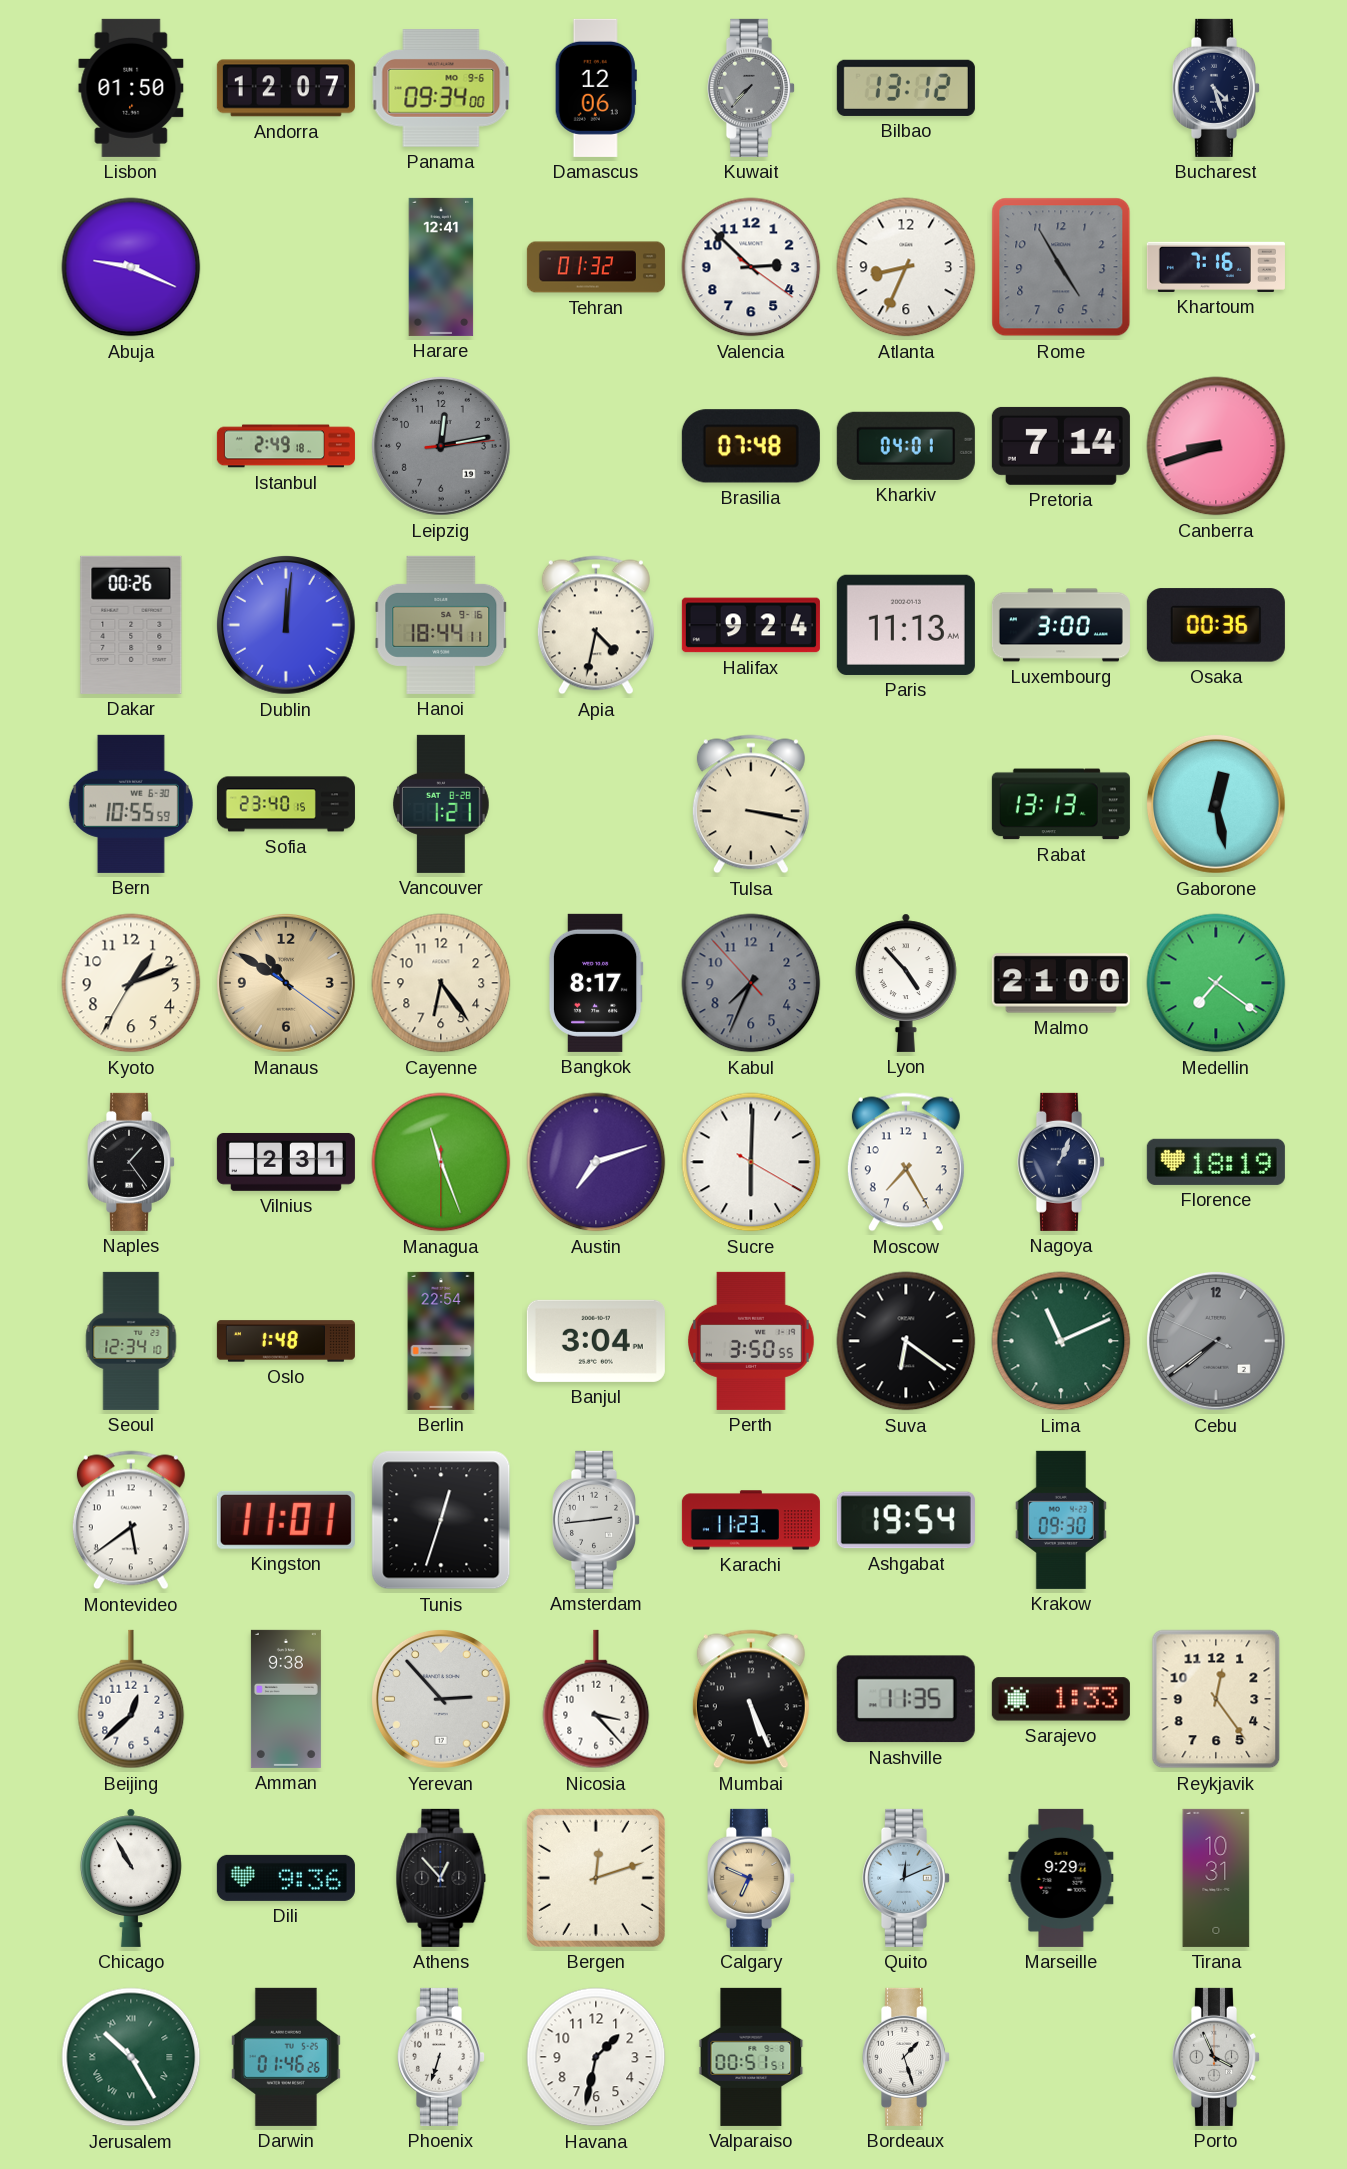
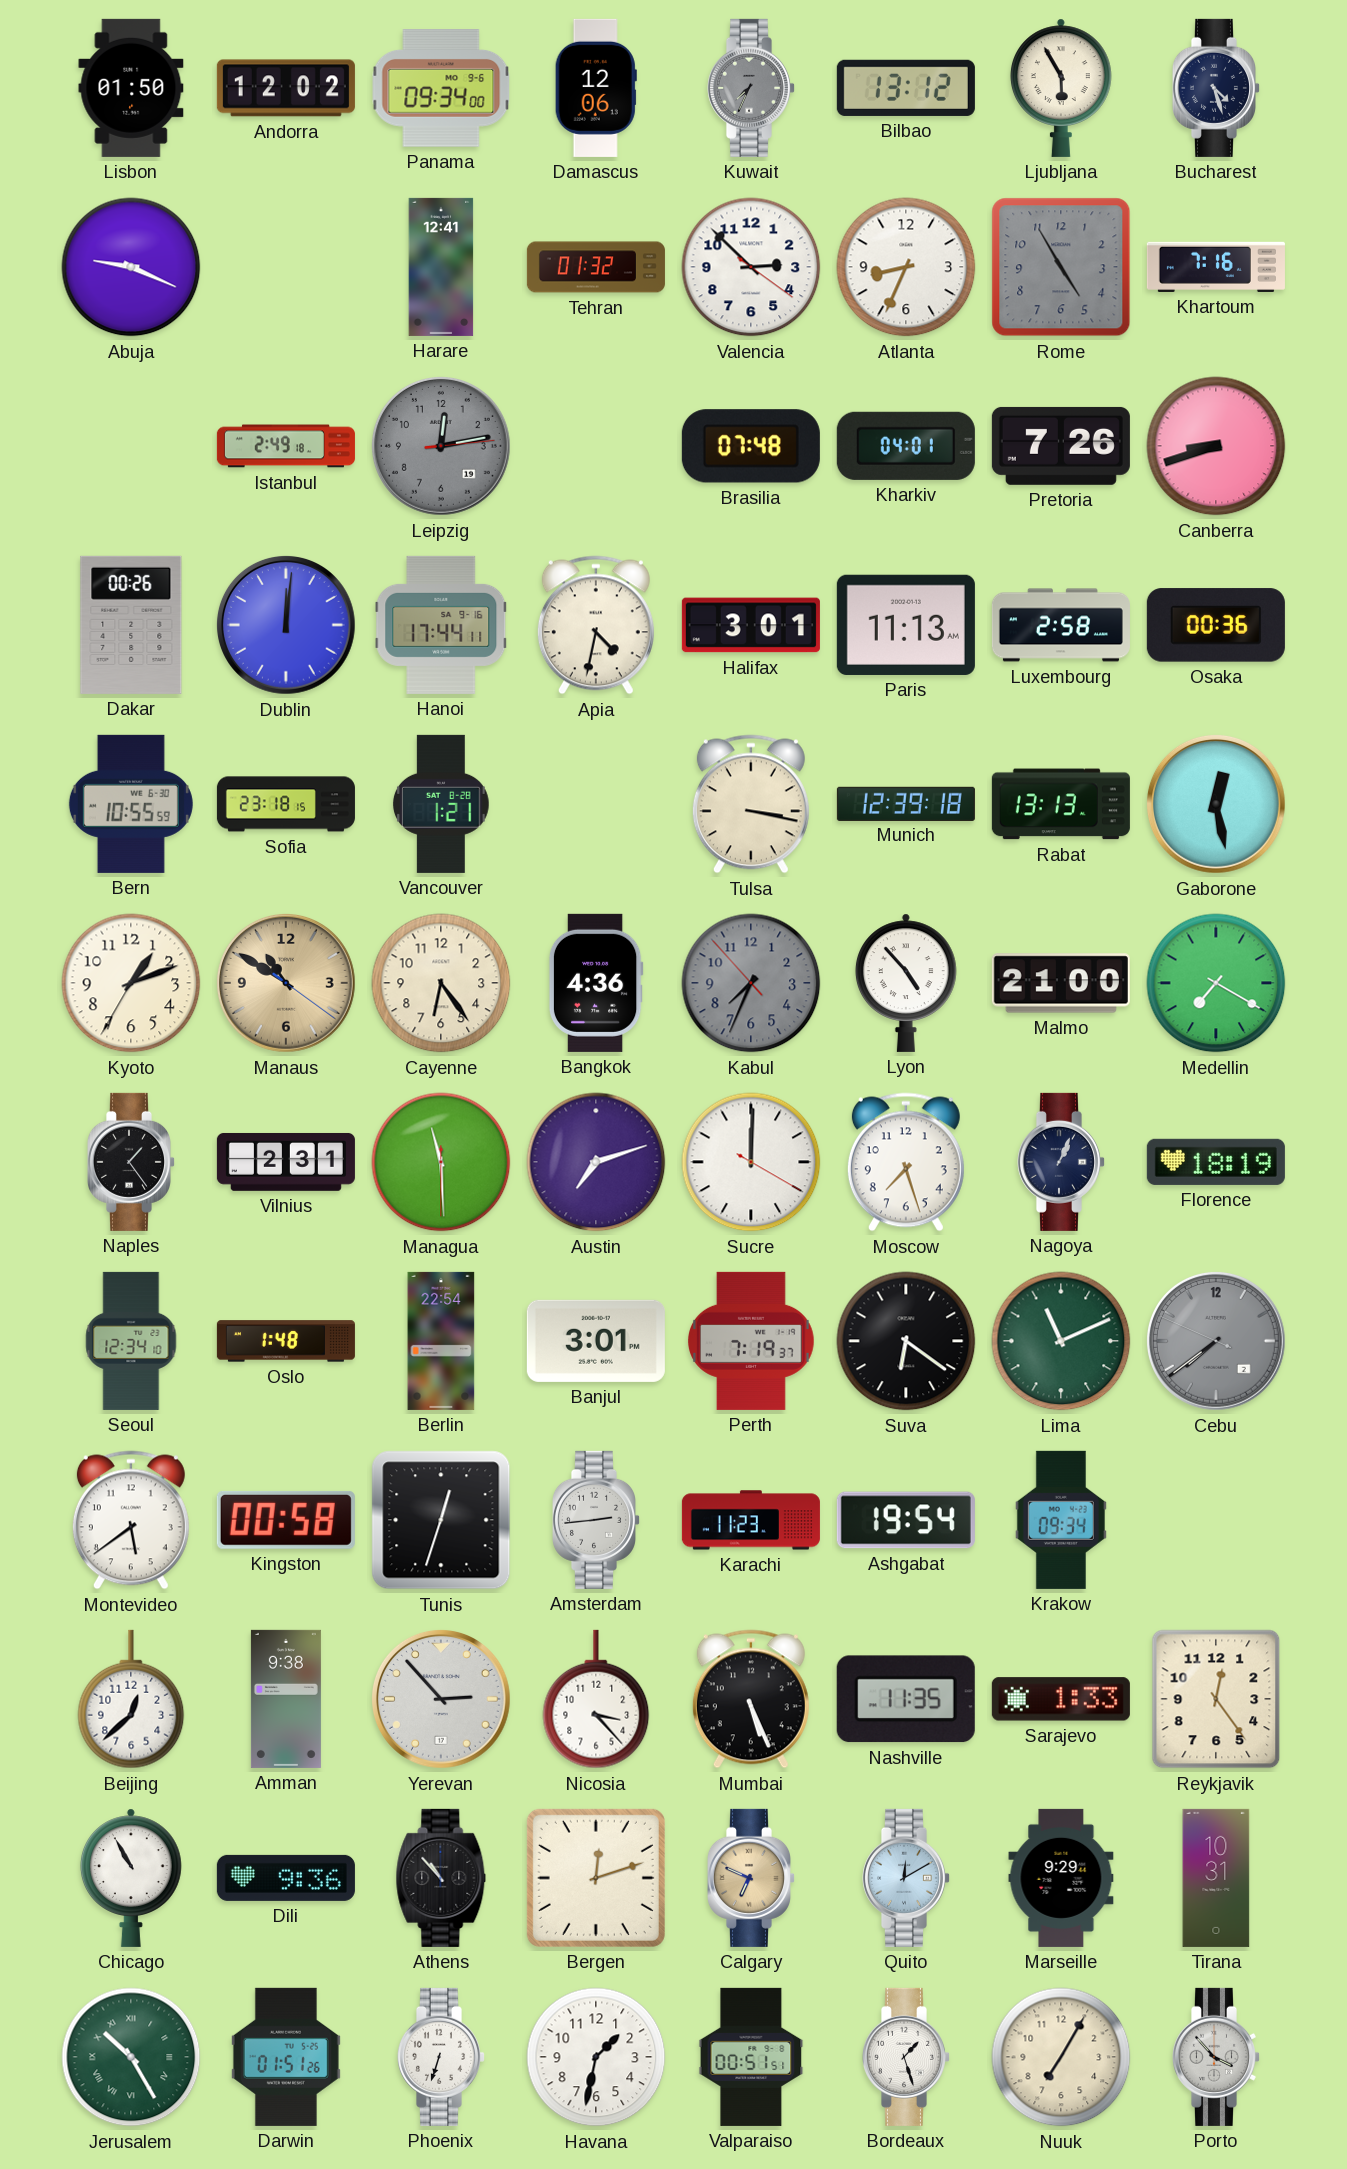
Andorra: 12:07 -> 12:02 (286, 88)
Kuwait: 7:37 -> 7:34 (750, 88)
Ljubljana: none -> 5:55 (1061, 88)
Pretoria: 7:14 -> 7:26 (1061, 446)
Hanoi: 18:44 -> 17:44 (441, 625)
Halifax: 9:24 -> 3:01 (751, 625)
Luxembourg: 3:00 -> 2:58 (1061, 625)
Sofia: 23:40 -> 23:18 (286, 804)
Munich: none -> 12:39 (906, 803)
Bangkok: 8:17 -> 4:36 (596, 983)
Medellin: 7:21 -> 7:20 (1216, 983)
Managua: 11:26 -> 11:29 (441, 1162)
Sucre: 6:00 -> 12:00 (751, 1162)
Moscow: 7:25 -> 7:27 (906, 1162)
Banjul: 3:04 -> 3:01 (596, 1341)
Perth: 3:50 -> 7:19 (752, 1341)
Kingston: 11:01 -> 00:58 (286, 1520)
Krakow: 09:30 -> 09:34 (1061, 1520)
Athens: 12:53 -> 10:53 (441, 1878)
Quito: 12:11 -> 12:10 (905, 1878)
Darwin: 01:46 -> 01:51 (286, 2057)
Nuuk: none -> 7:05 (1061, 2057)
Porto: 3:56 -> 3:53 (1215, 2057)
